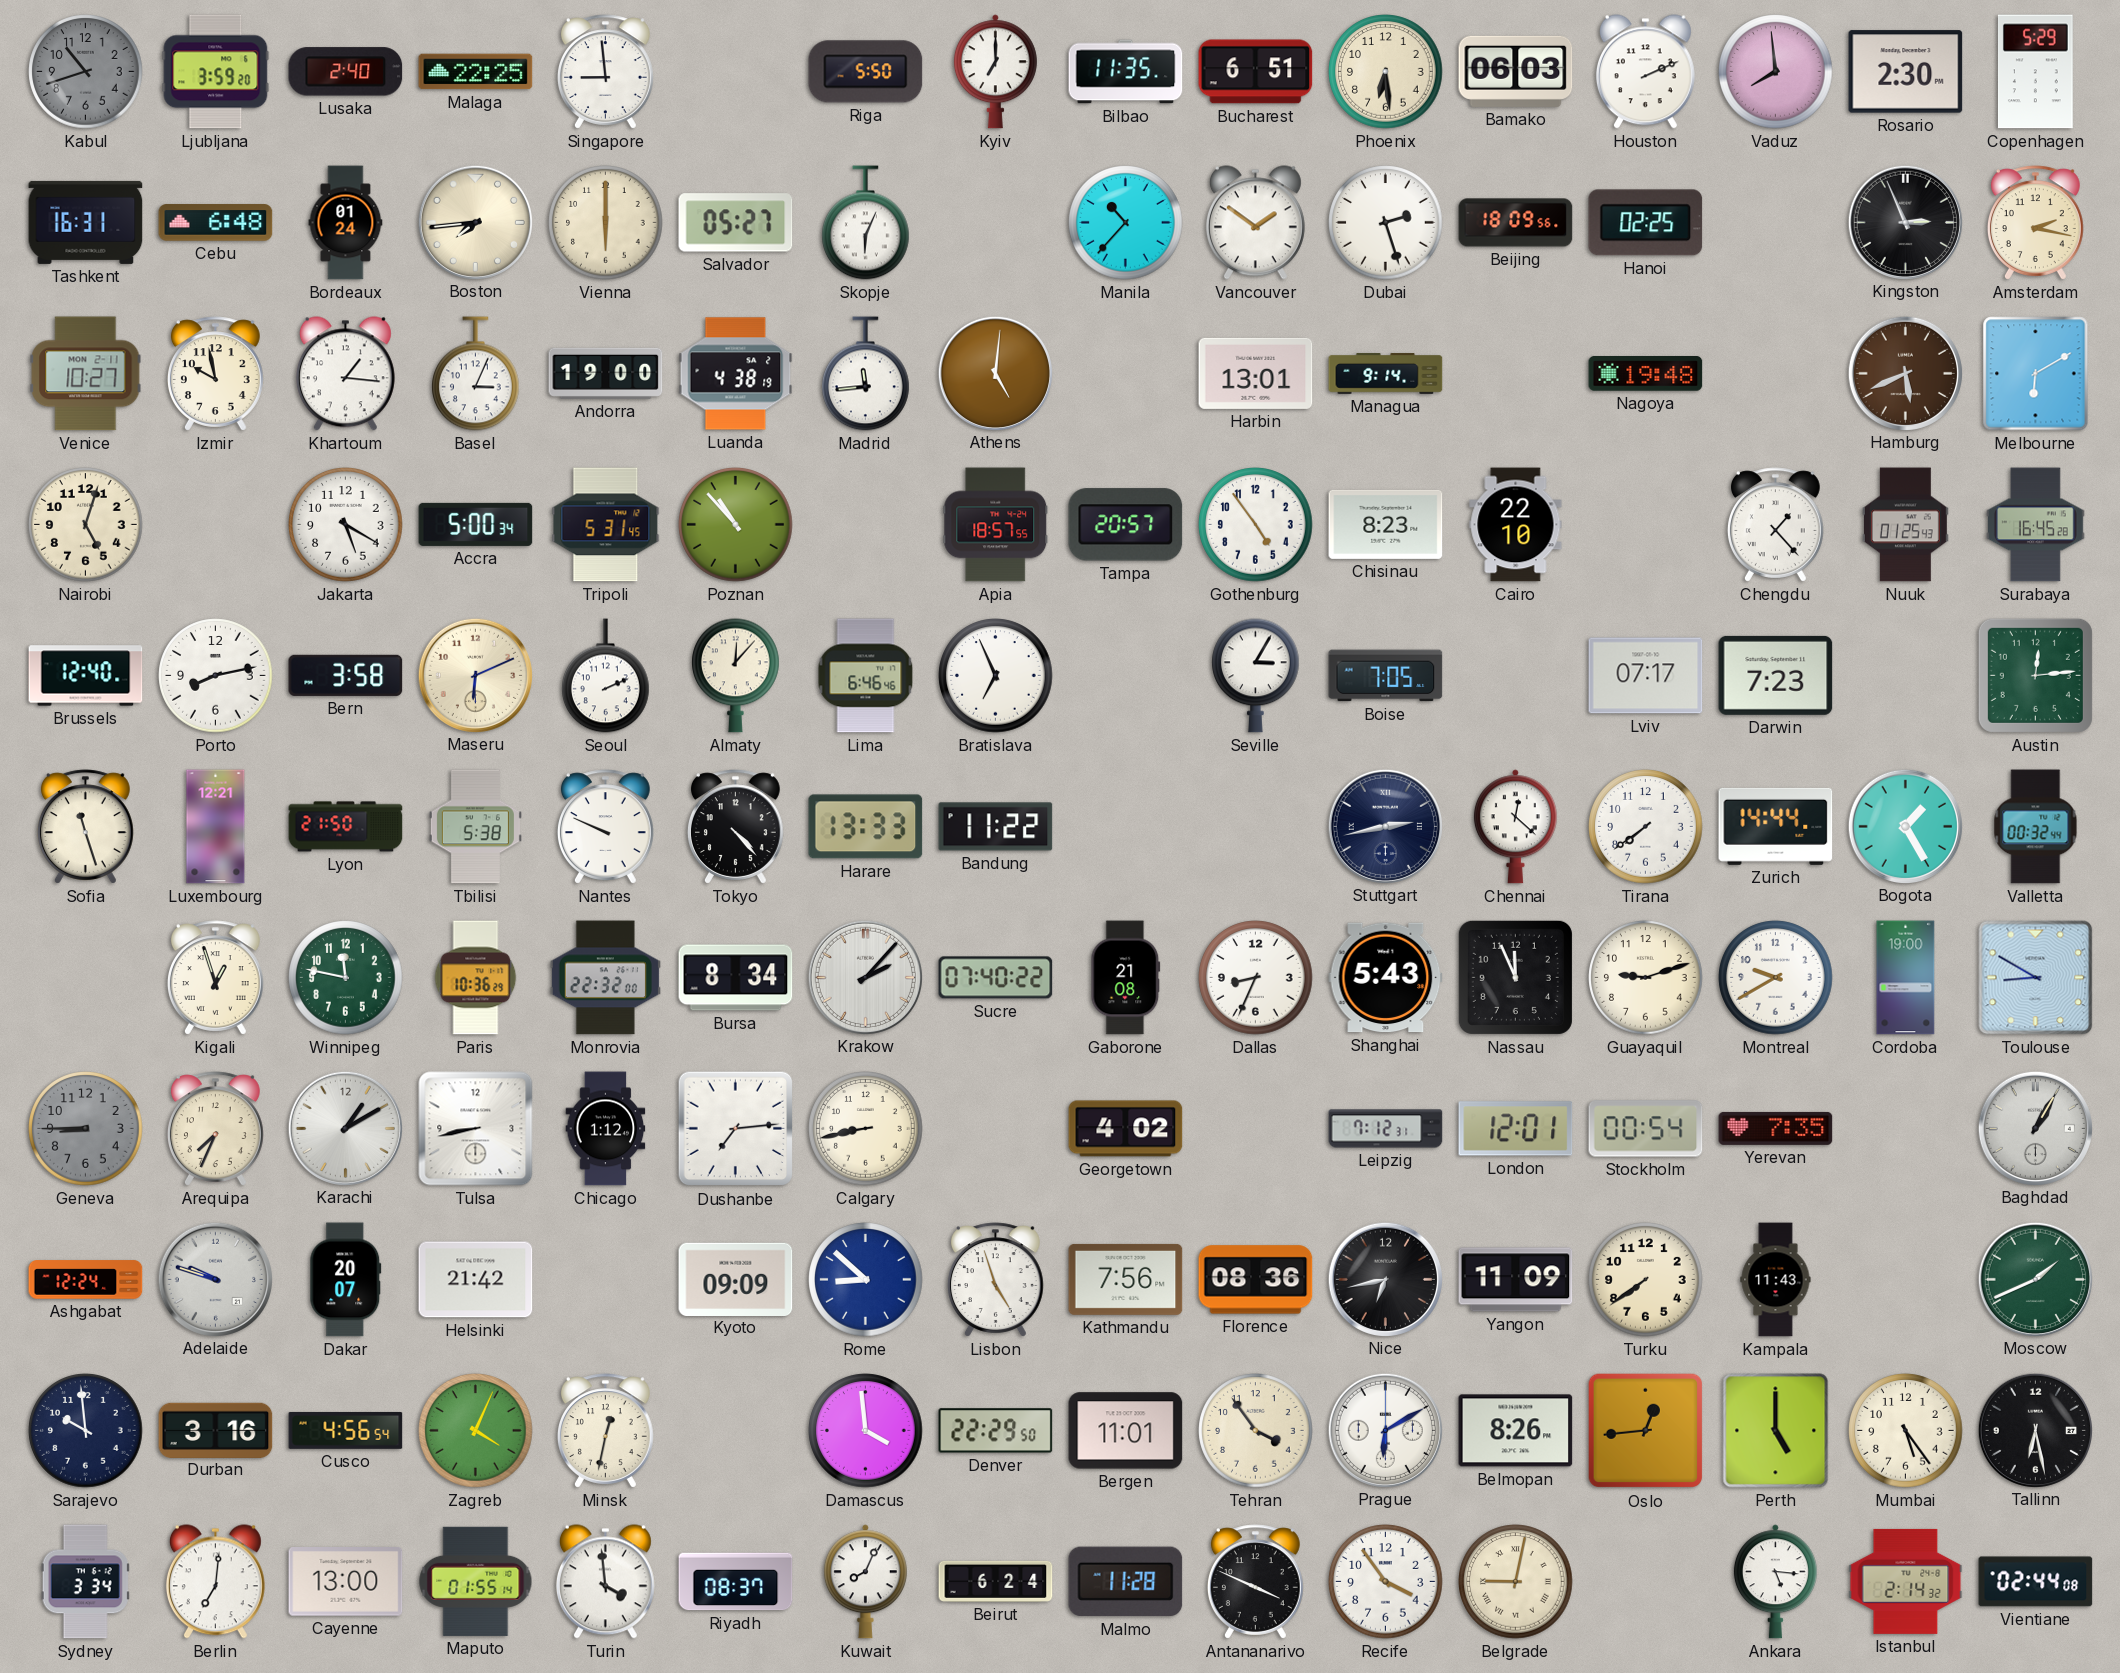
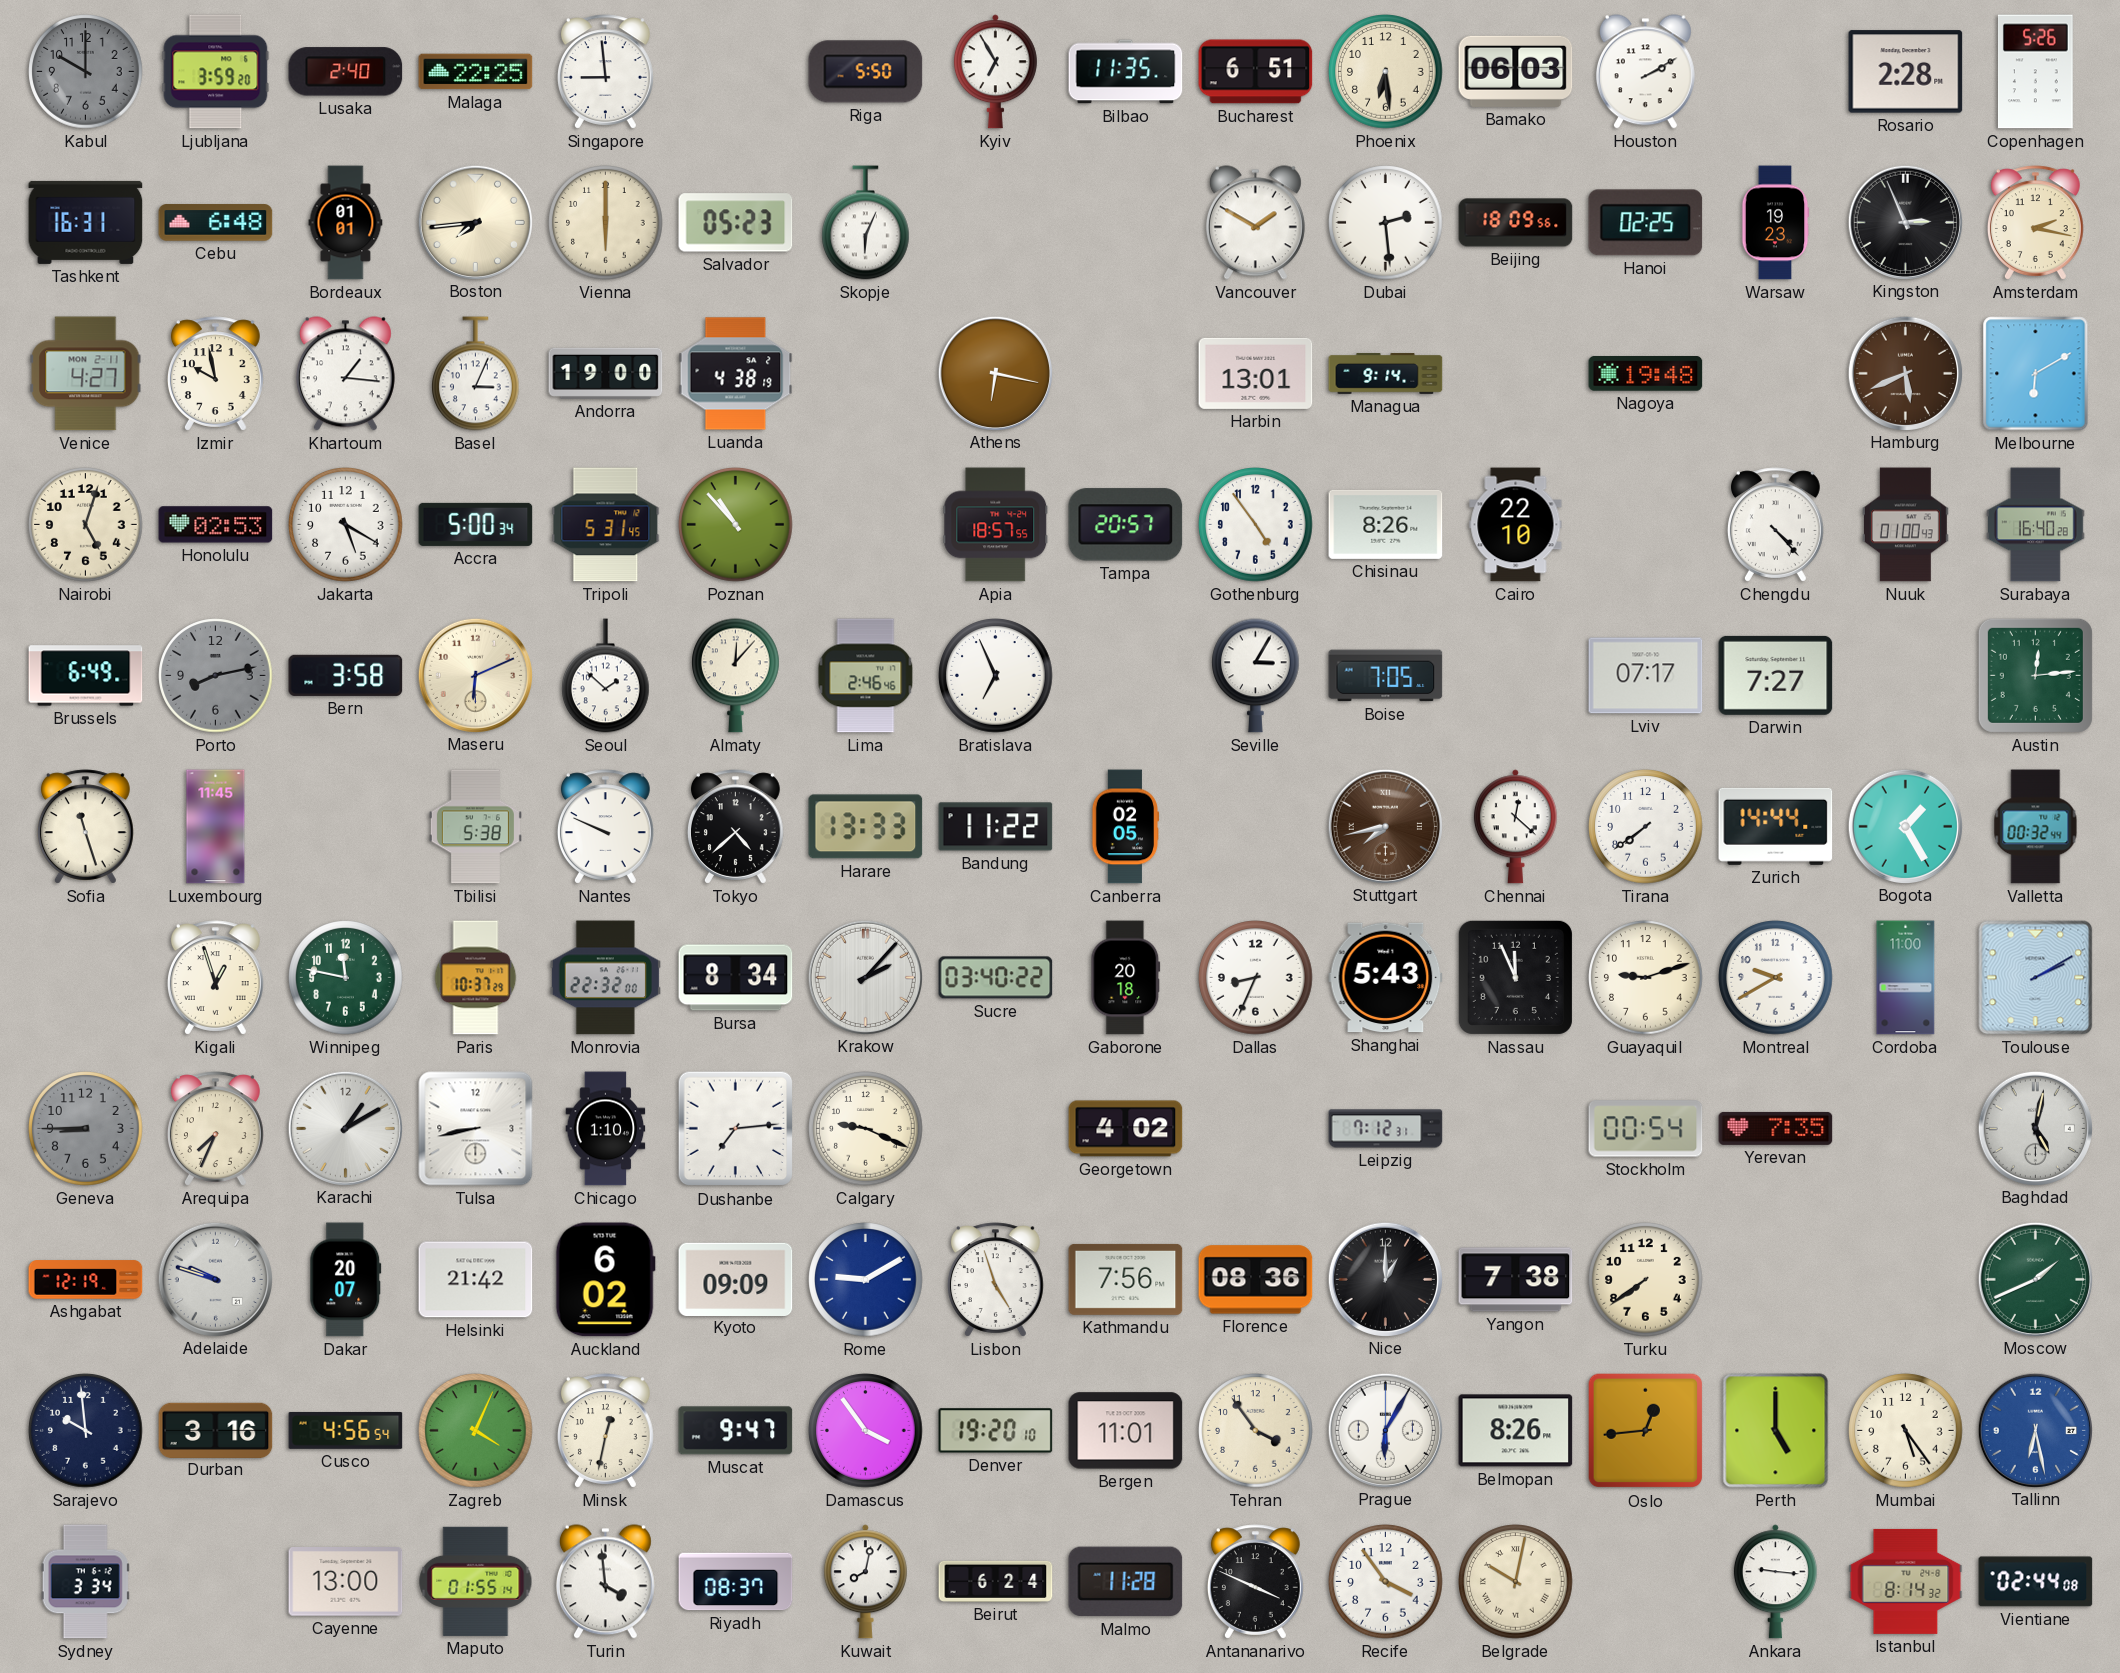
Kabul: 10:42 -> 10:00 (86, 72)
Kyiv: 7:00 -> 6:55 (995, 72)
Houston: 2:11 -> 2:10 (1645, 72)
Vaduz: 7:59 -> none (1776, 72)
Rosario: 2:30 -> 2:28 (1906, 72)
Copenhagen: 5:29 -> 5:26 (2035, 72)
Bordeaux: 01:24 -> 01:01 (346, 223)
Salvador: 05:27 -> 05:23 (736, 223)
Manila: 10:37 -> none (1126, 223)
Vancouver: 1:51 -> 1:50 (1255, 223)
Dubai: 2:27 -> 2:29 (1386, 223)
Warsaw: none -> 19:23 (1775, 223)
Venice: 10:27 -> 4:27 (86, 374)
Madrid: 11:44 -> none (866, 374)
Athens: 5:01 -> 6:17 (995, 373)
Honolulu: none -> 02:53 (216, 525)
Chisinau: 8:23 -> 8:26 (1386, 524)
Chengdu: 1:23 -> 4:23 (1775, 525)
Nuuk: 01:25 -> 01:00 (1905, 525)
Surabaya: 16:45 -> 16:40 (2036, 525)
Brussels: 12:40 -> 6:49 (86, 676)
Porto dial: white -> grey (216, 676)
Seoul: 2:11 -> 1:52 (606, 676)
Lima: 6:46 -> 2:46 (866, 676)
Darwin: 7:23 -> 7:27 (1776, 675)
Luxembourg: 12:21 -> 11:45 (216, 827)
Lyon: 21:50 -> none (346, 827)
Tokyo: 4:23 -> 4:38 (735, 827)
Canberra: none -> 02:05 (1125, 827)
Stuttgart: 2:43 -> 7:43 (1385, 826)
Stuttgart dial: navy -> brown (1385, 826)
Paris: 10:36 -> 10:37 (476, 978)
Sucre: 07:40 -> 03:40 (996, 978)
Gaborone: 21:08 -> 20:18 (1126, 978)
Cordoba: 19:00 -> 11:00 (1906, 978)
Toulouse: 8:50 -> 2:10 (2036, 978)
Chicago: 1:12 -> 1:10 (606, 1129)
Calgary: 8:43 -> 9:19 (866, 1129)
London: 12:01 -> none (1516, 1129)
Baghdad: 1:05 -> 5:02 (2035, 1128)
Ashgabat: 12:24 -> 12:19 (86, 1280)
Auckland: none -> 6:02 (605, 1280)
Rome: 8:52 -> 9:10 (866, 1280)
Nice: 6:43 -> 1:00 (1385, 1279)
Yangon: 11:09 -> 7:38 (1516, 1280)
Kampala: 11:43 -> none (1776, 1280)
Muscat: none -> 9:47 (736, 1431)
Damascus: 3:59 -> 3:54 (866, 1431)
Denver: 22:29 -> 19:20 (996, 1431)
Prague: 6:10 -> 6:05 (1385, 1430)
Tallinn dial: black -> blue (2035, 1430)
Berlin: 7:01 -> none (215, 1582)
Kuwait: 8:04 -> 8:02 (865, 1582)
Belgrade: 9:02 -> 10:02 (1516, 1582)
Ankara: 5:16 -> 9:16 (1775, 1582)
Istanbul: 2:14 -> 8:14 (1906, 1581)
